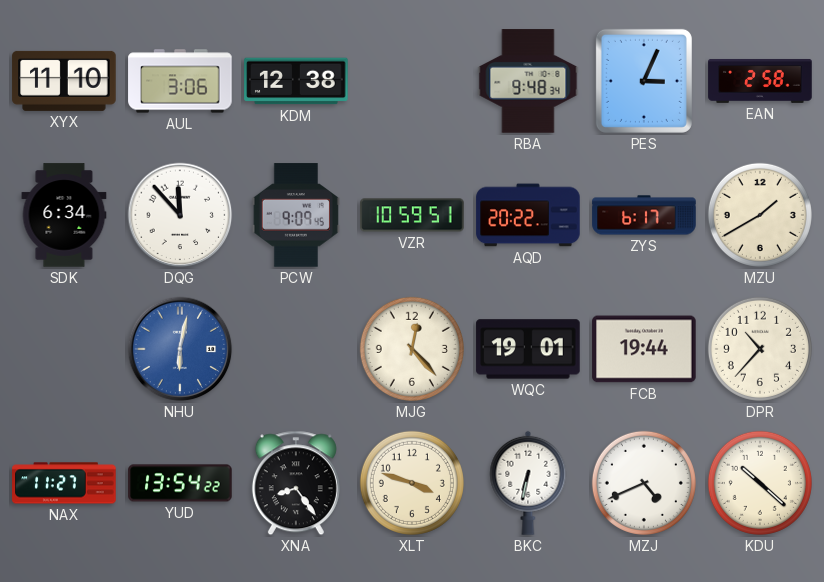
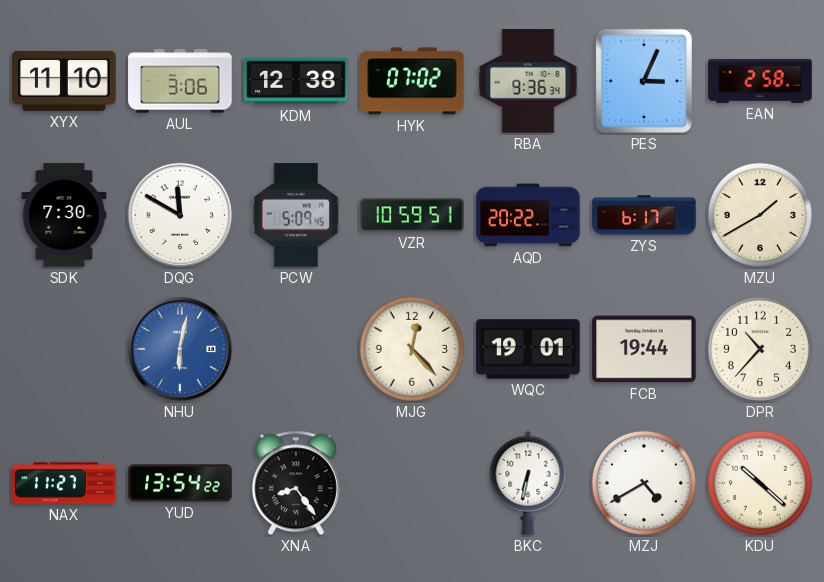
HYK: none -> 07:02 (412, 81)
RBA: 9:48 -> 9:36 (528, 81)
SDK: 6:34 -> 7:30 (64, 215)
DQG: 11:53 -> 11:50 (180, 215)
PCW: 9:09 -> 5:09 (296, 215)
XLT: 3:48 -> none (412, 483)
MZJ: 4:41 -> 4:40 (644, 483)
